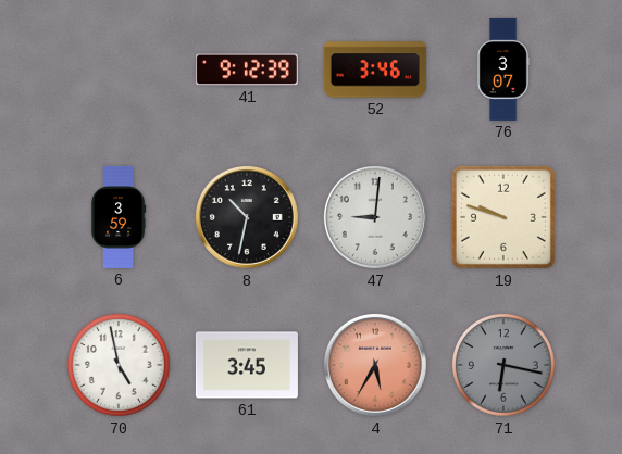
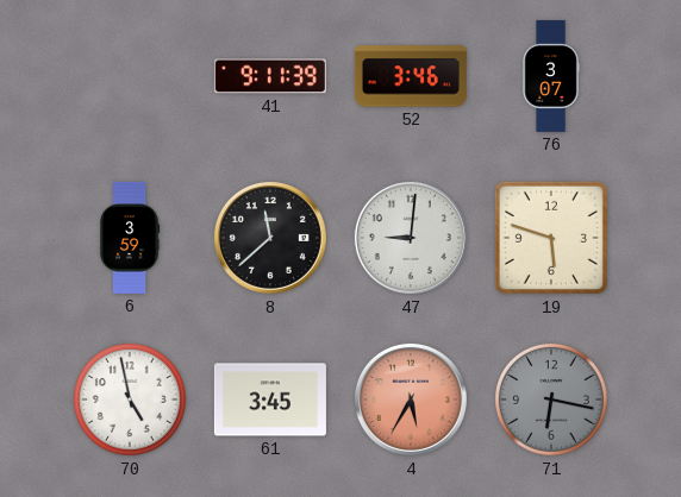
41: 9:12 -> 9:11 (270, 76)
8: 10:32 -> 11:38 (270, 238)
19: 9:48 -> 5:48 (551, 238)
